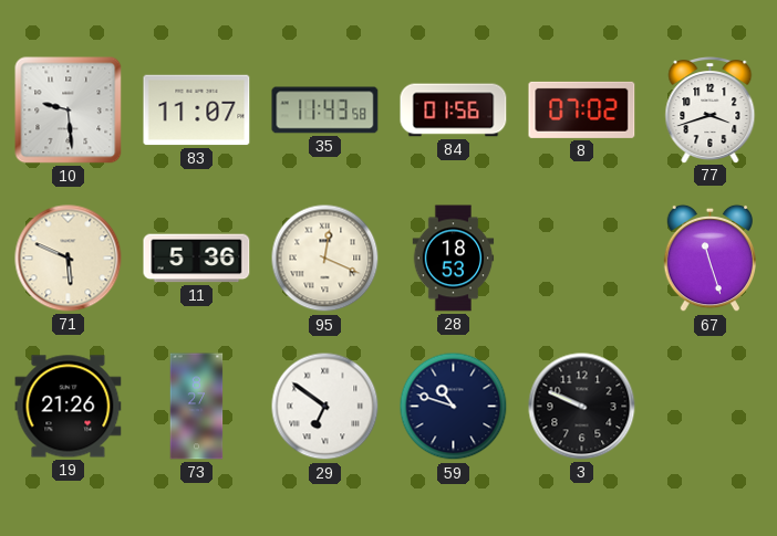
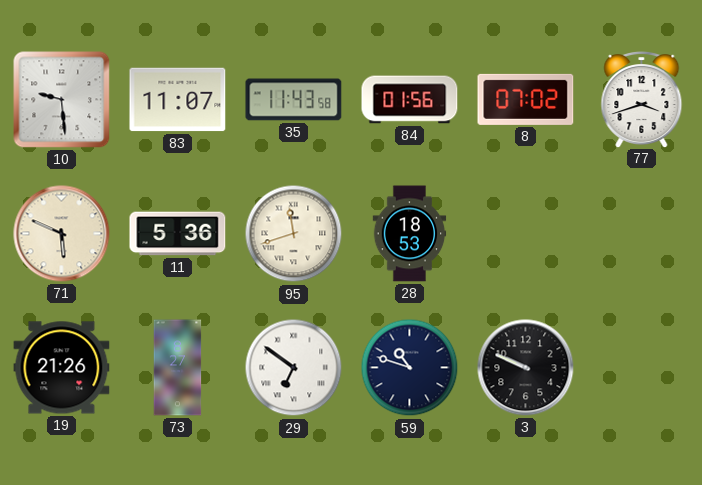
95: 12:19 -> 11:42 (294, 234)
67: 11:27 -> none (709, 259)
